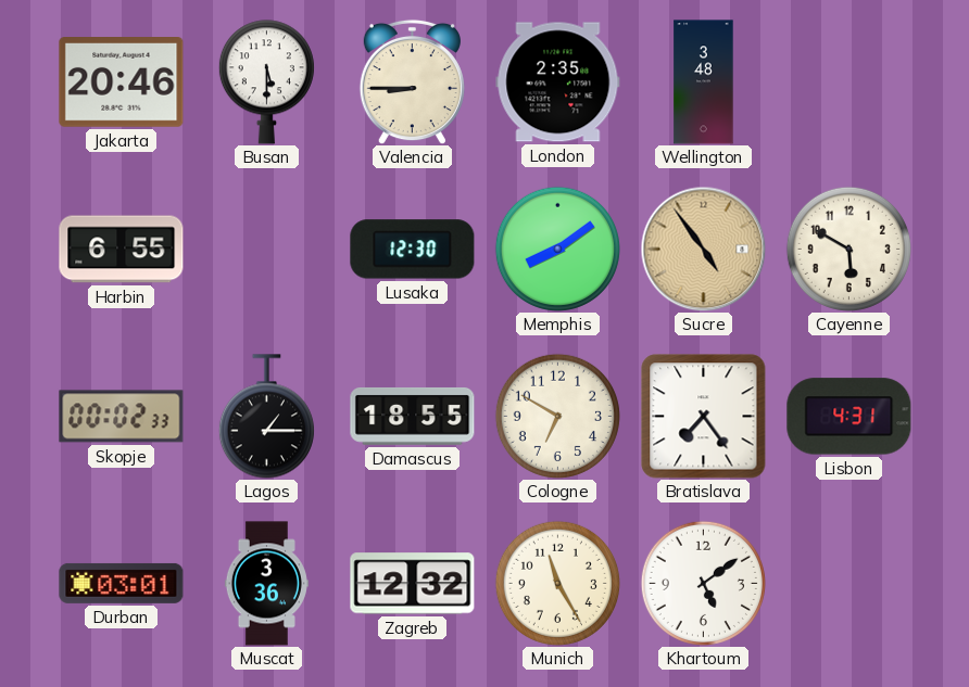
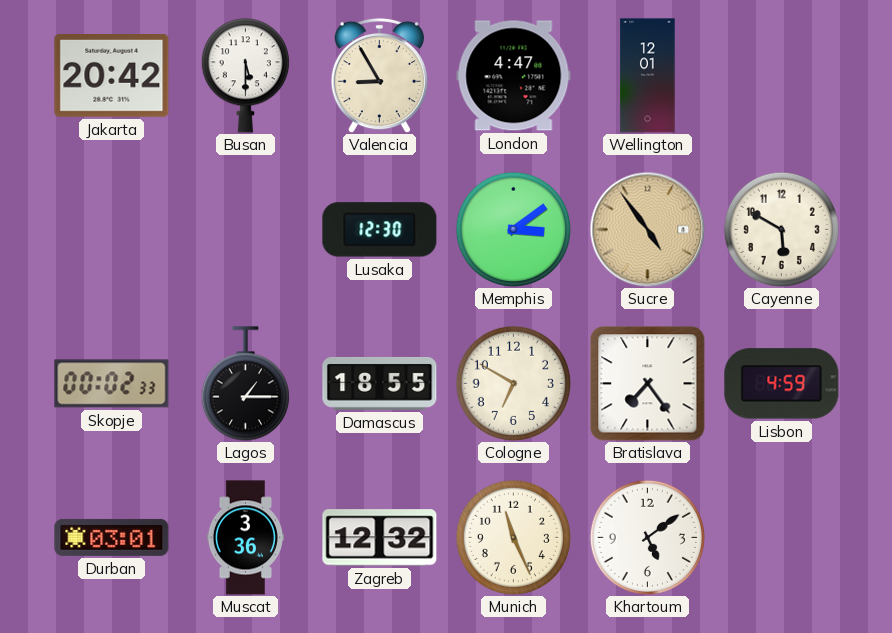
Jakarta: 20:46 -> 20:42 (112, 76)
Valencia: 8:45 -> 8:55 (379, 75)
London: 2:35 -> 4:47 (514, 76)
Wellington: 3:48 -> 12:01 (648, 76)
Harbin: 6:55 -> none (122, 250)
Memphis: 8:09 -> 3:09 (513, 229)
Lisbon: 4:31 -> 4:59 (782, 384)
Munich: 11:25 -> 11:26 (513, 537)
